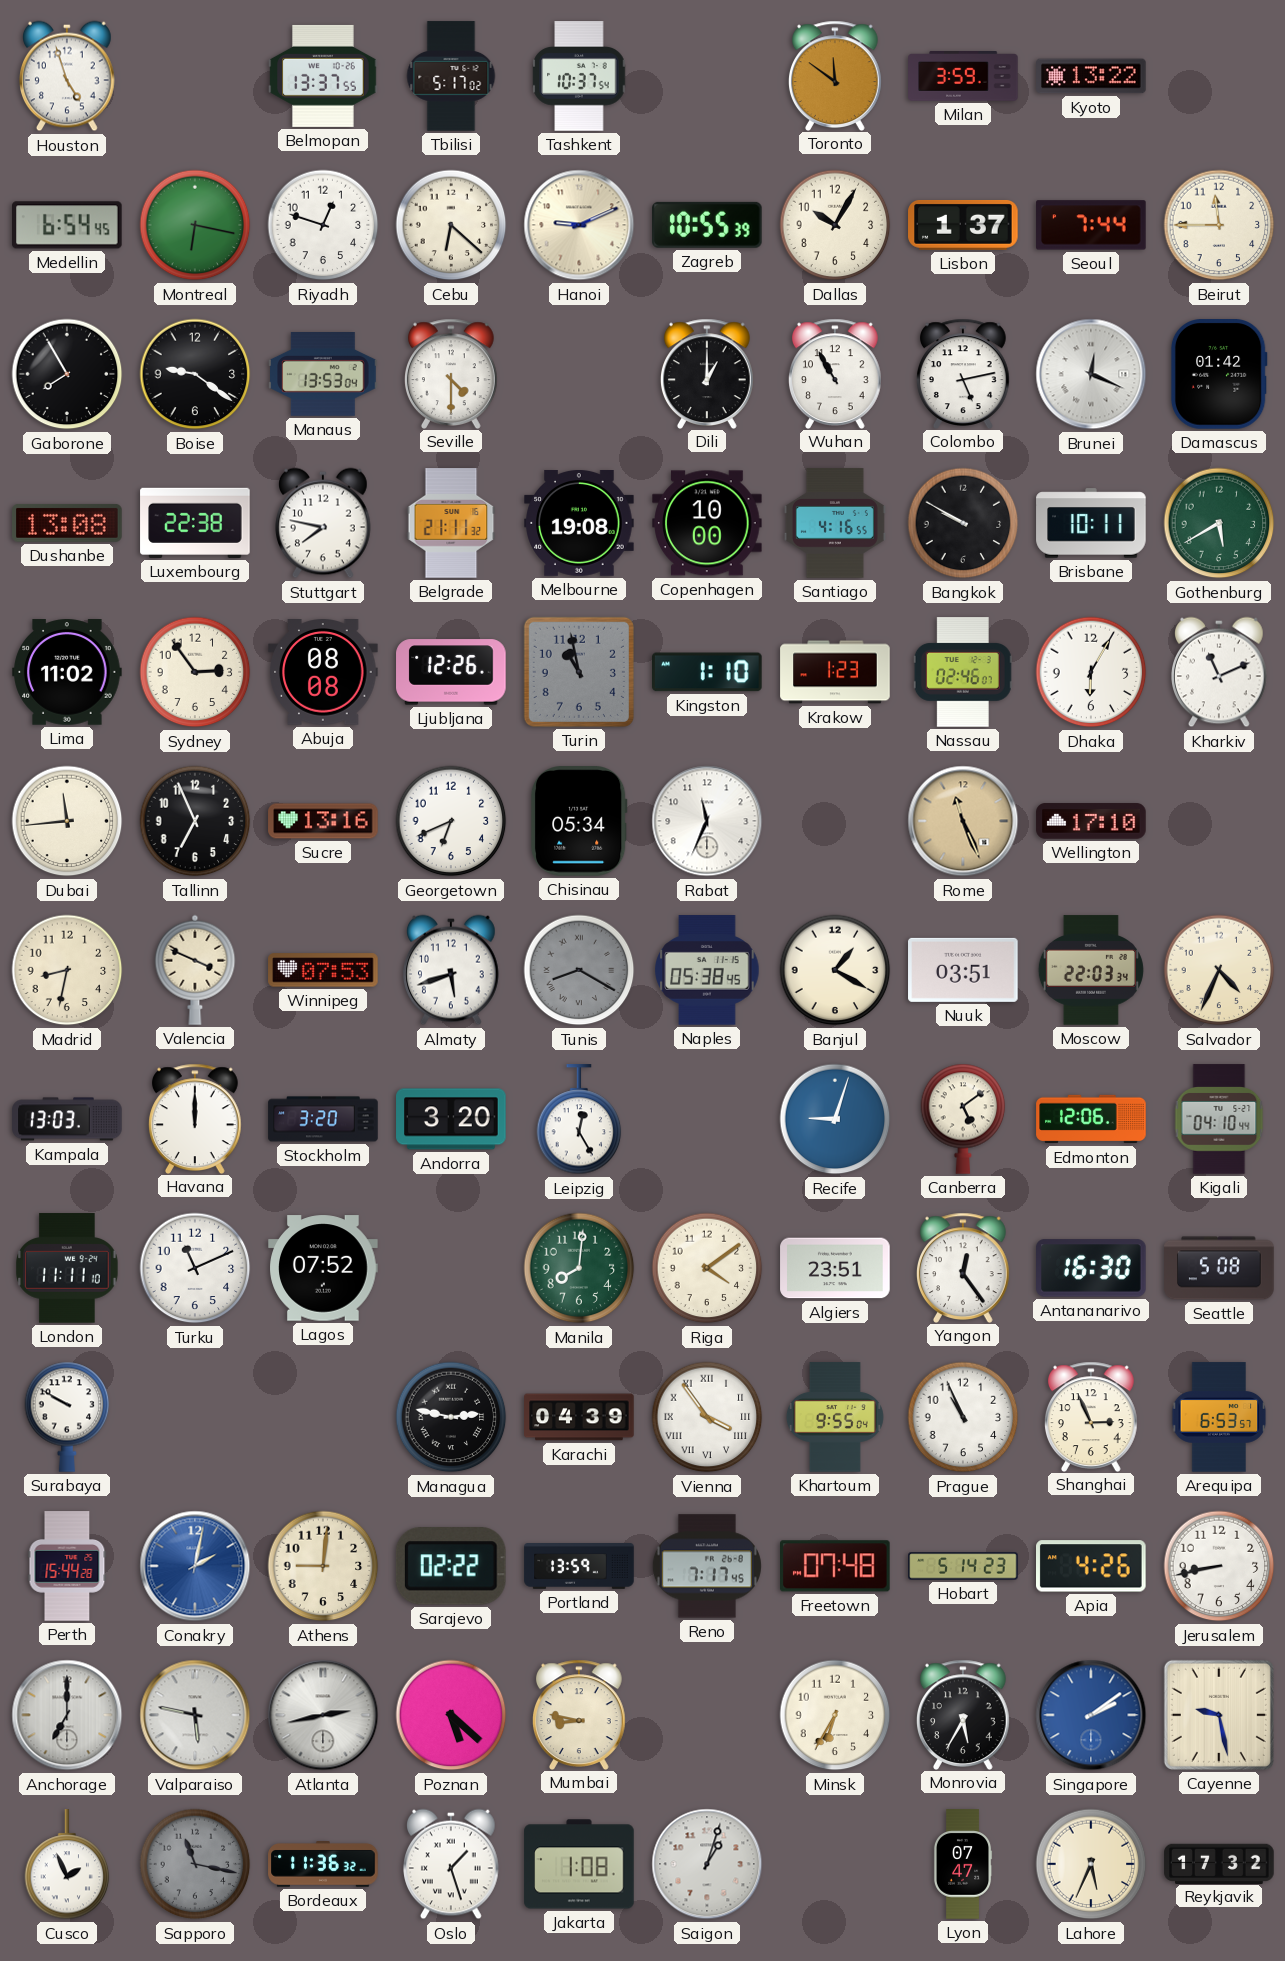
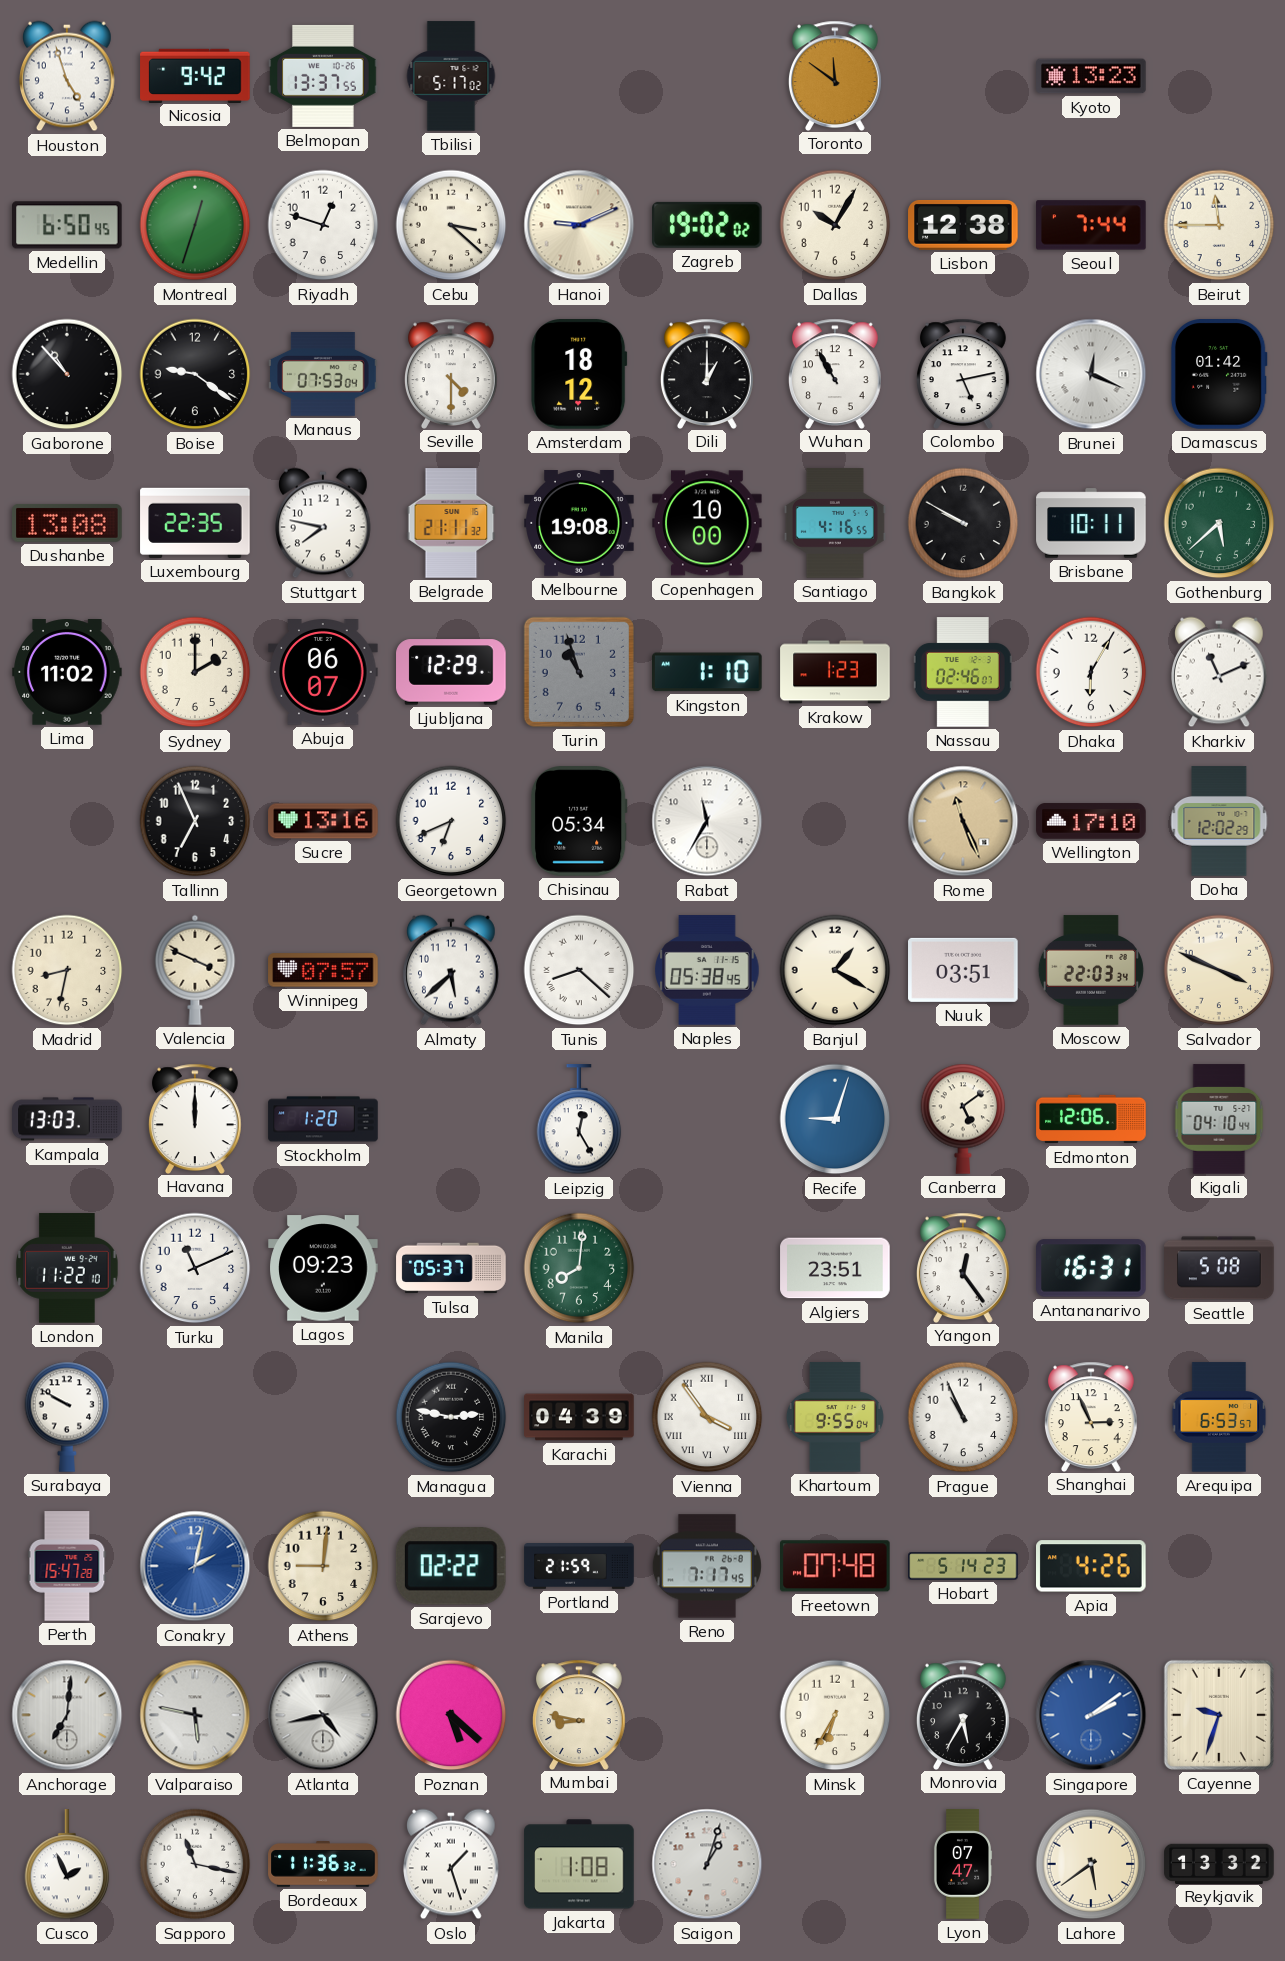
Nicosia: none -> 9:42 (195, 75)
Tashkent: 10:37 -> none (579, 76)
Milan: 3:59 -> none (963, 76)
Kyoto: 13:22 -> 13:23 (1091, 76)
Medellin: 6:54 -> 6:50 (67, 225)
Montreal: 6:17 -> 12:33 (195, 225)
Cebu: 6:22 -> 3:22 (451, 225)
Zagreb: 10:55 -> 19:02 (708, 225)
Lisbon: 1:37 -> 12:38 (963, 225)
Gaborone: 7:55 -> 10:53 (67, 374)
Manaus: 13:53 -> 07:53 (323, 375)
Amsterdam: none -> 18:12 (579, 374)
Luxembourg: 22:38 -> 22:35 (195, 523)
Gothenburg: 5:40 -> 5:38 (1219, 523)
Sydney: 2:54 -> 2:00 (195, 672)
Abuja: 08:08 -> 06:07 (323, 673)
Ljubljana: 12:26 -> 12:29 (451, 672)
Turin: 10:58 -> 10:57 (579, 672)
Dubai: 11:44 -> none (67, 821)
Rabat: 11:34 -> 11:35 (707, 821)
Doha: none -> 12:02 (1219, 821)
Winnipeg: 07:53 -> 07:57 (323, 970)
Almaty: 5:42 -> 5:38 (452, 970)
Tunis: 8:20 -> 8:22 (579, 970)
Tunis dial: grey -> white (579, 970)
Salvador: 4:34 -> 3:49 (1219, 970)
Stockholm: 3:20 -> 1:20 (323, 1119)
Andorra: 3:20 -> none (451, 1119)
London: 11:11 -> 11:22 (67, 1268)
Lagos: 07:52 -> 09:23 (323, 1268)
Tulsa: none -> 05:37 (451, 1268)
Riga: 4:09 -> none (707, 1268)
Antananarivo: 16:30 -> 16:31 (1091, 1268)
Perth: 15:44 -> 15:47 (67, 1566)
Portland: 13:59 -> 21:59 (579, 1567)
Jerusalem: 8:43 -> none (1219, 1566)
Anchorage: 7:00 -> 7:01 (67, 1715)
Atlanta: 2:43 -> 4:43 (323, 1715)
Cayenne: 9:28 -> 9:33 (1219, 1715)
Sapporo dial: grey -> white (195, 1864)
Lahore: 5:34 -> 5:39 (1091, 1864)
Reykjavik: 17:32 -> 13:32 (1219, 1863)
